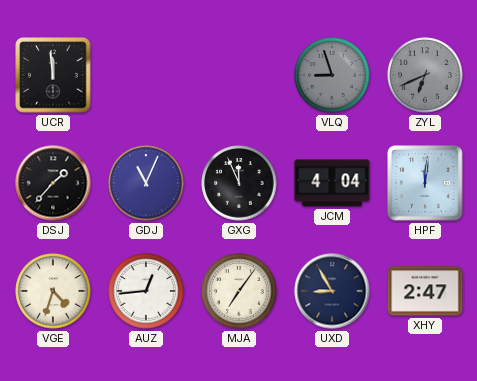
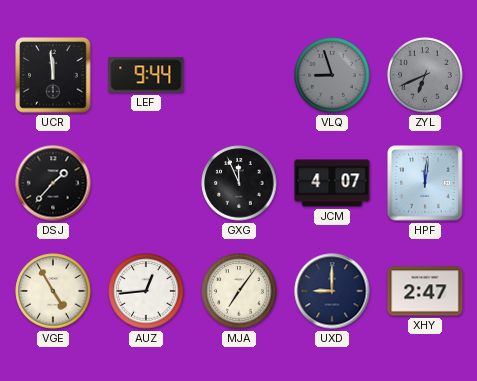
LEF: none -> 9:44 (146, 75)
GDJ: 11:04 -> none (146, 183)
JCM: 4:04 -> 4:07 (332, 183)
VGE: 4:33 -> 4:55 (53, 291)
UXD: 8:55 -> 9:00 (332, 291)
